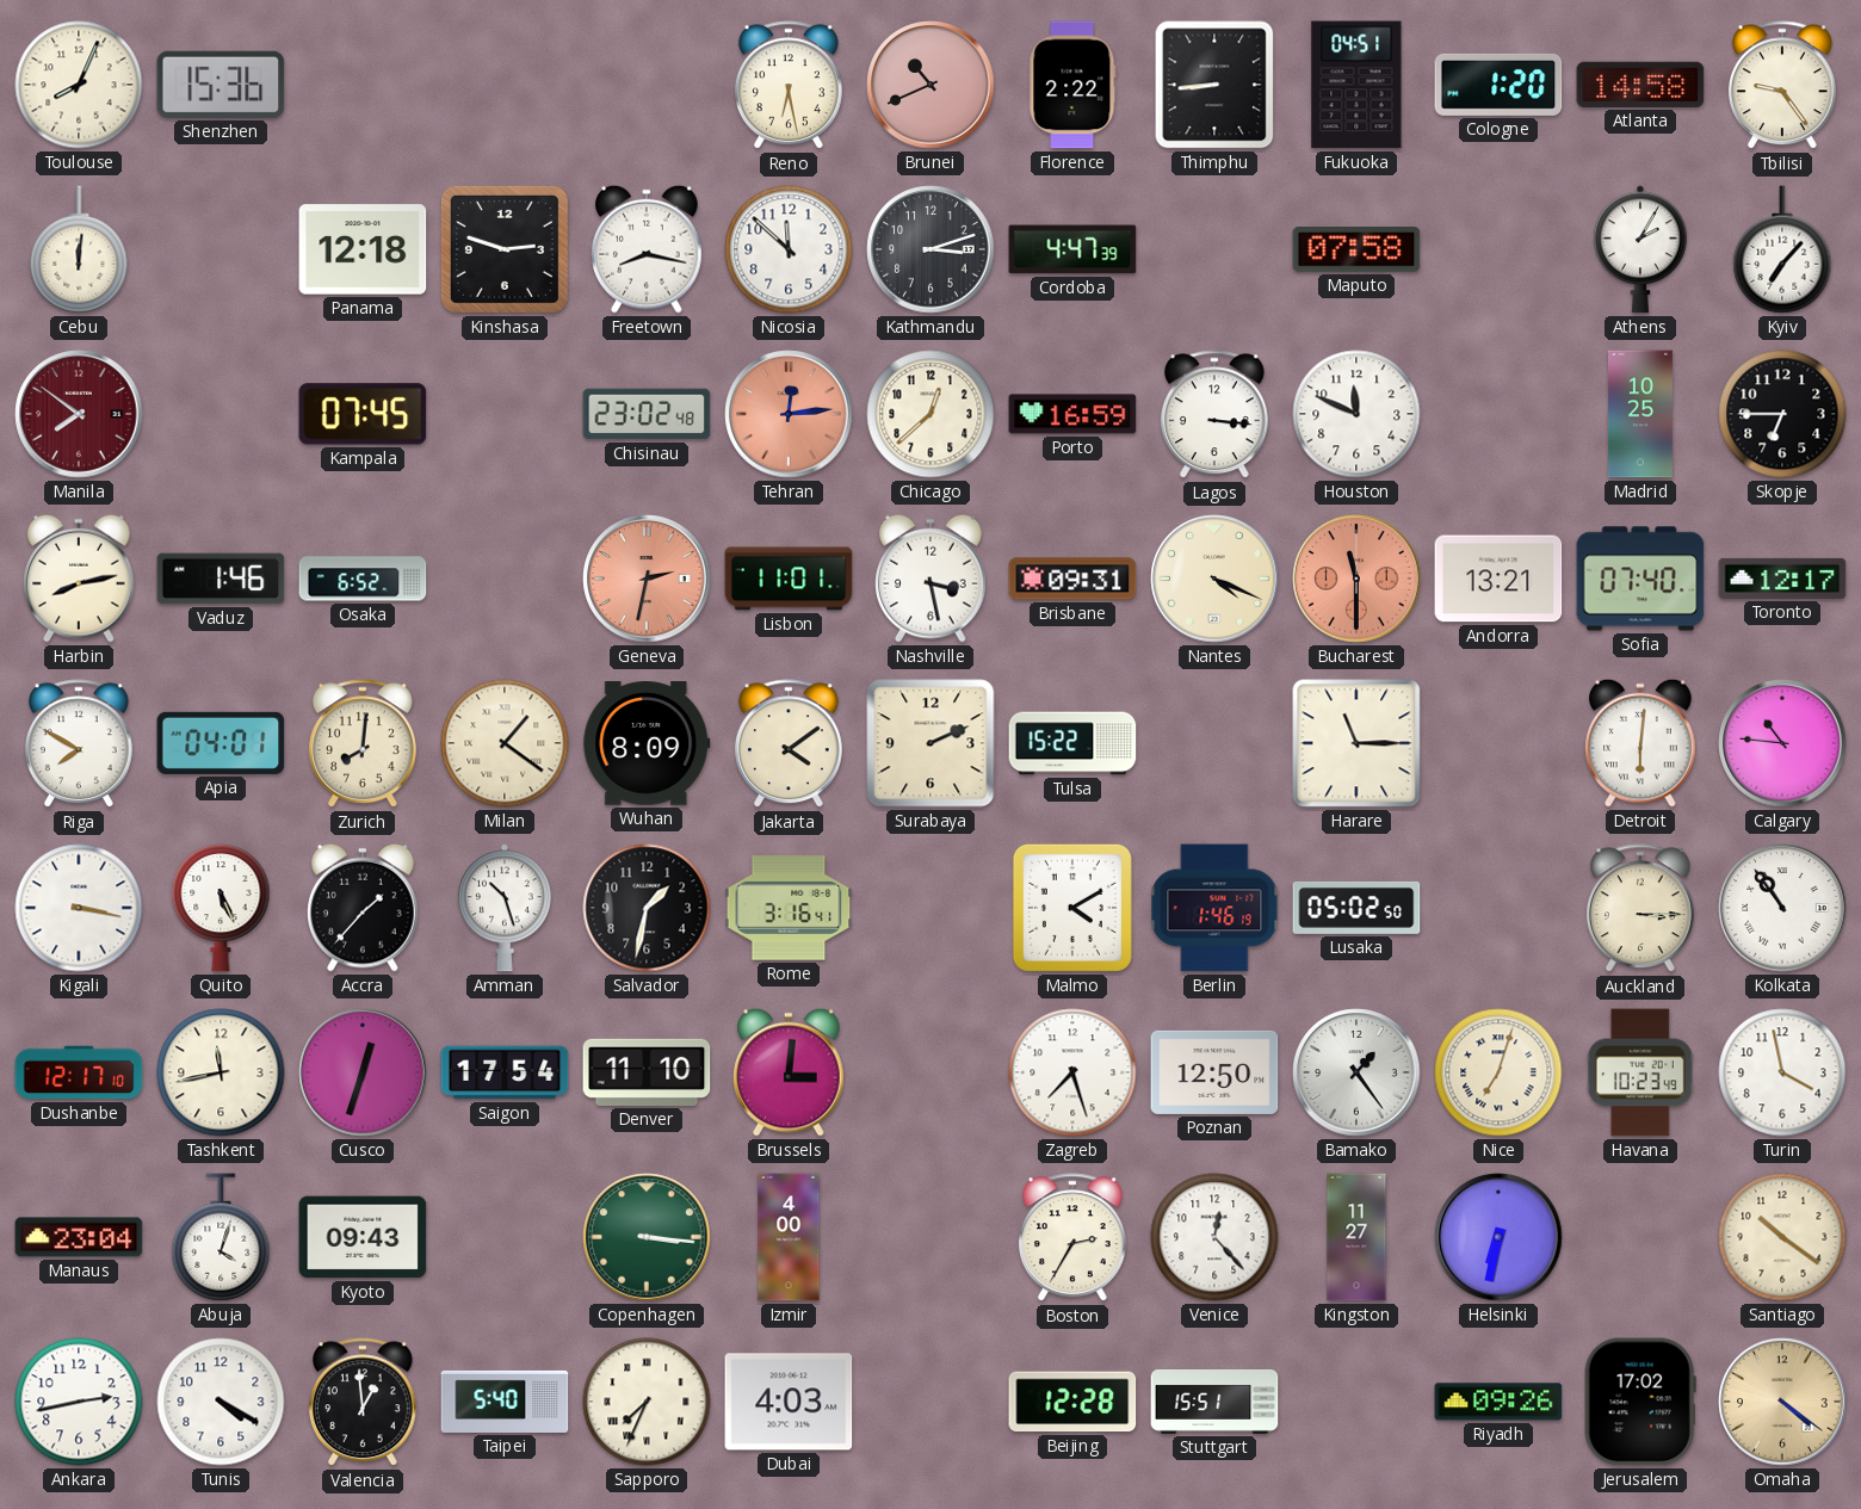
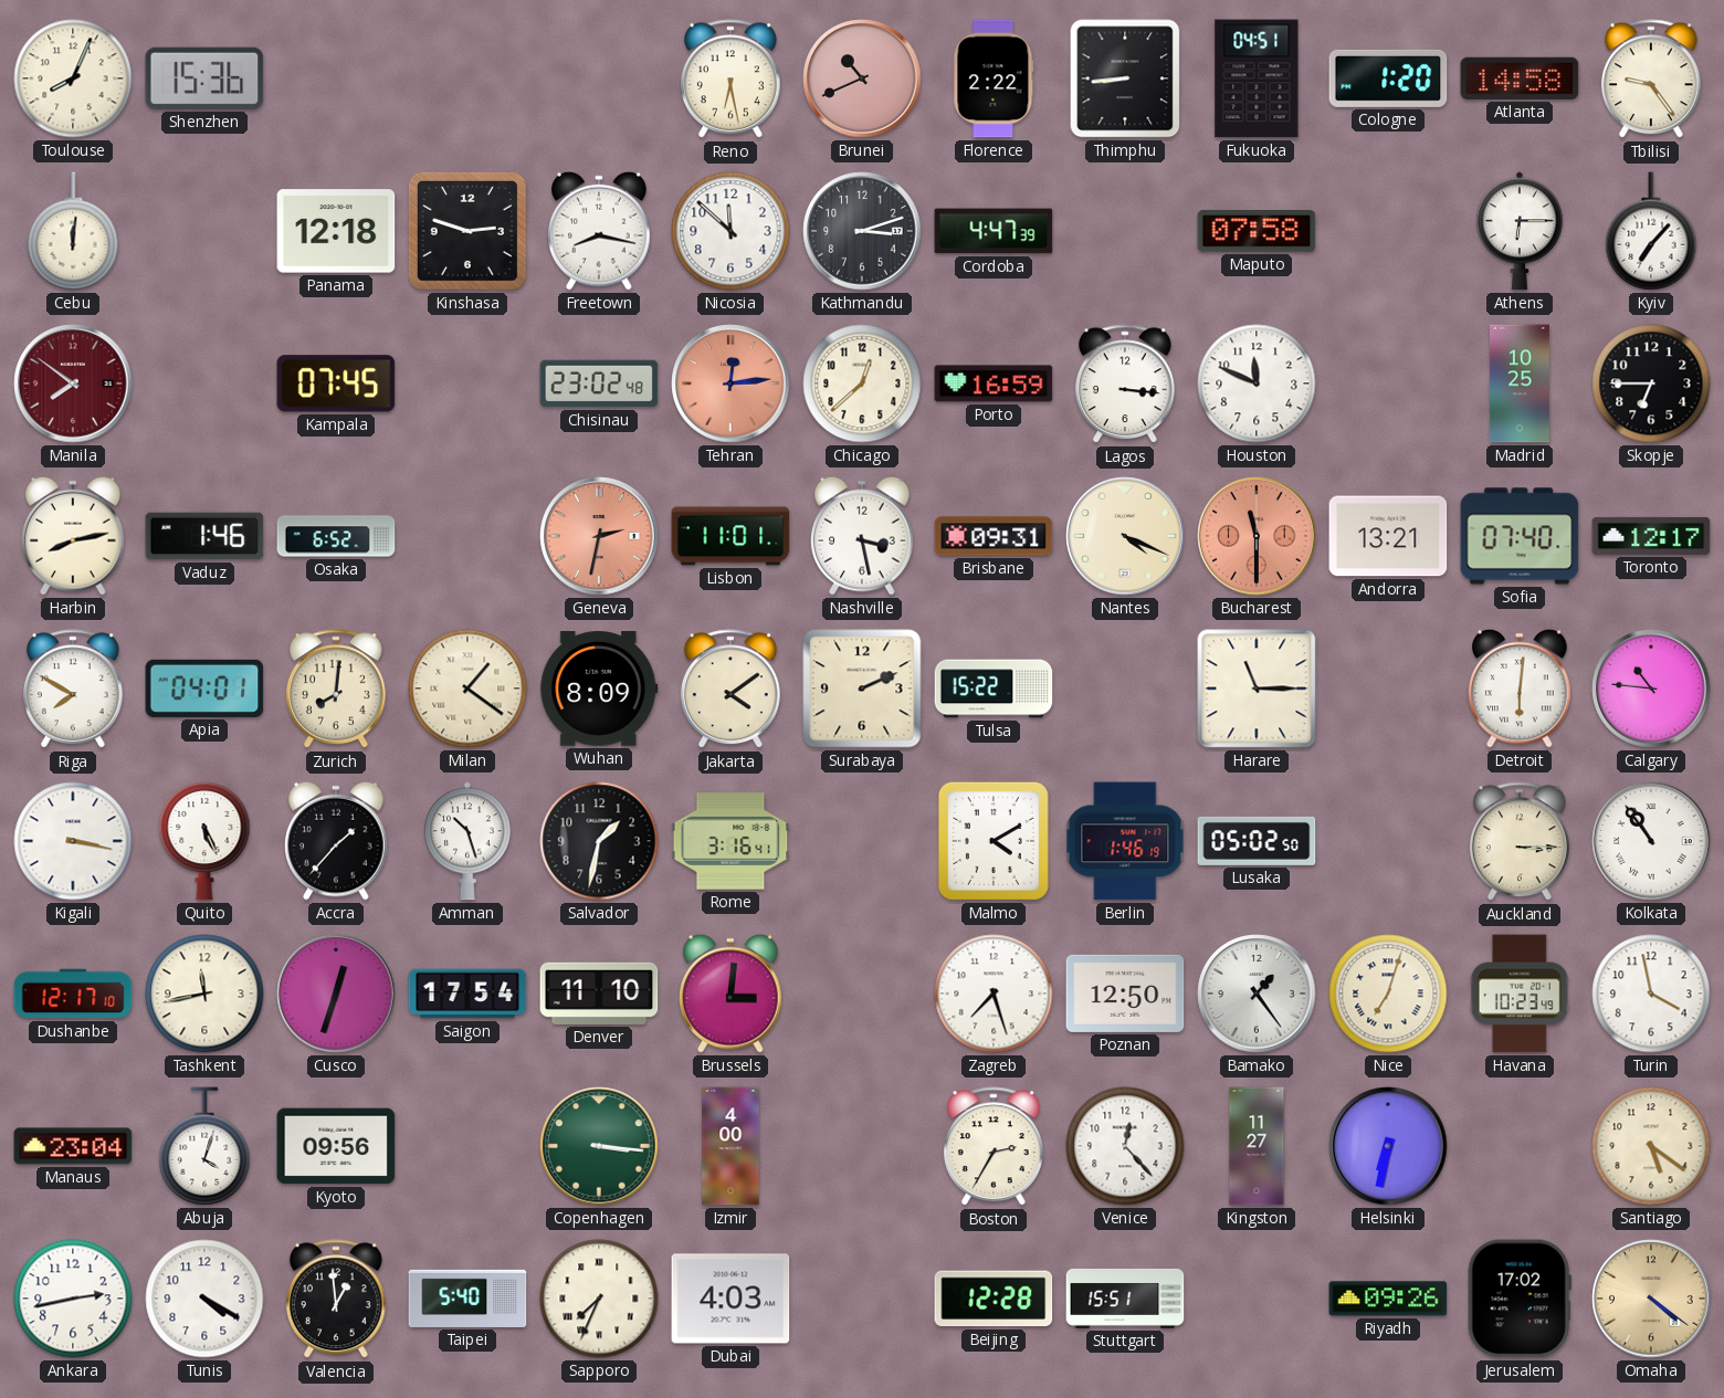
Athens: 2:05 -> 6:15 (1520, 231)
Kyoto: 09:43 -> 09:56 (336, 1146)
Santiago: 10:21 -> 5:21 (1651, 1146)
